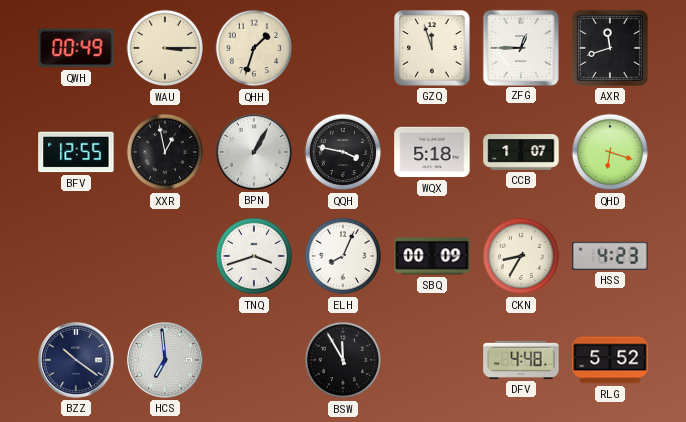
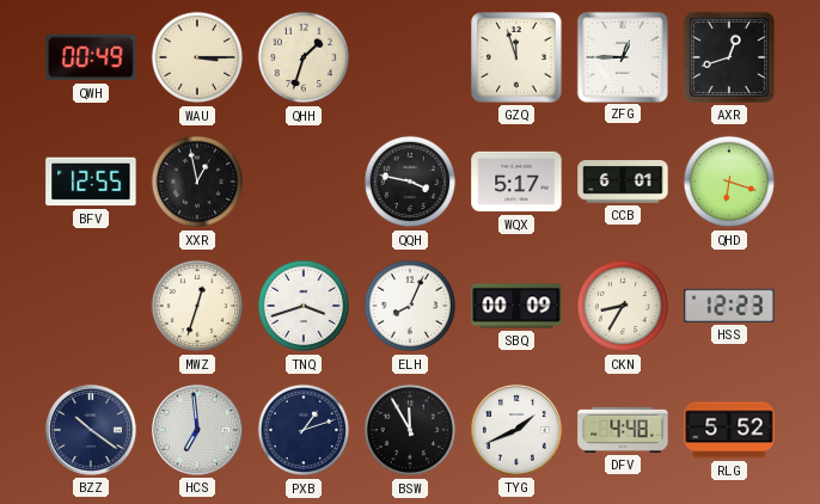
AXR: 11:42 -> 12:42 (729, 57)
BPN: 1:05 -> none (254, 152)
WQX: 5:18 -> 5:17 (516, 182)
CCB: 1:07 -> 6:01 (623, 182)
MWZ: none -> 12:33 (197, 306)
HSS: 4:23 -> 12:23 (729, 306)
PXB: none -> 1:12 (304, 430)
TYG: none -> 1:41 (516, 430)
